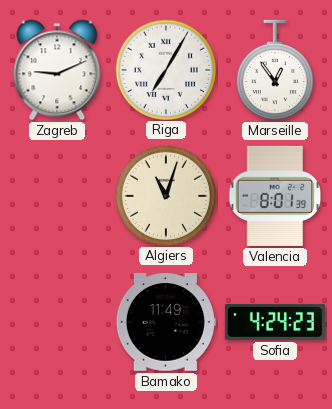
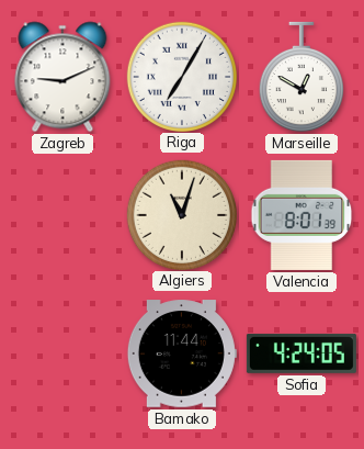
Marseille: 12:54 -> 12:50 (300, 77)
Bamako: 11:49 -> 11:44 (182, 353)
Sofia: 4:24:23 -> 4:24:05 (302, 353)
